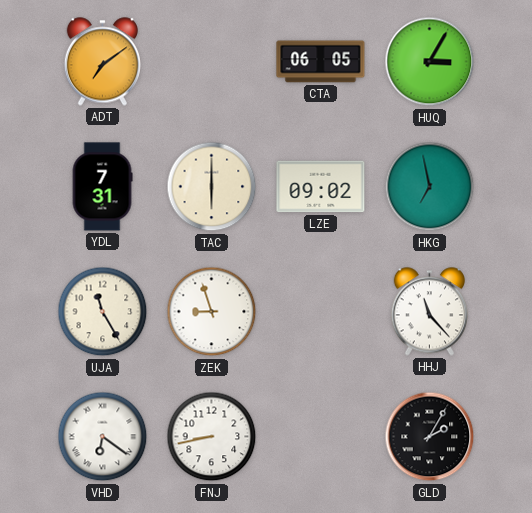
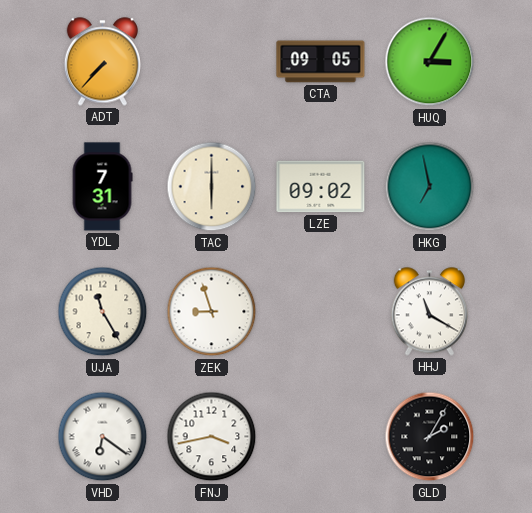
ADT: 7:09 -> 7:37 (102, 62)
CTA: 06:05 -> 09:05 (321, 62)
HHJ: 11:23 -> 11:20 (429, 312)
FNJ: 8:43 -> 3:43 (212, 437)
